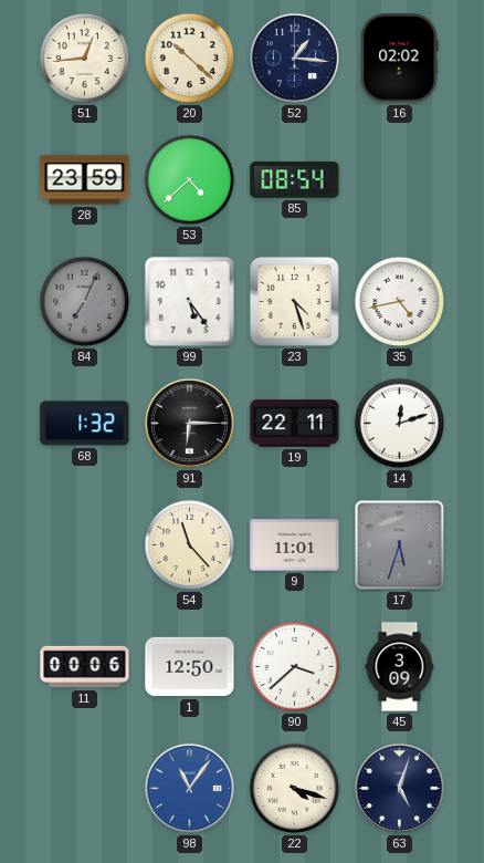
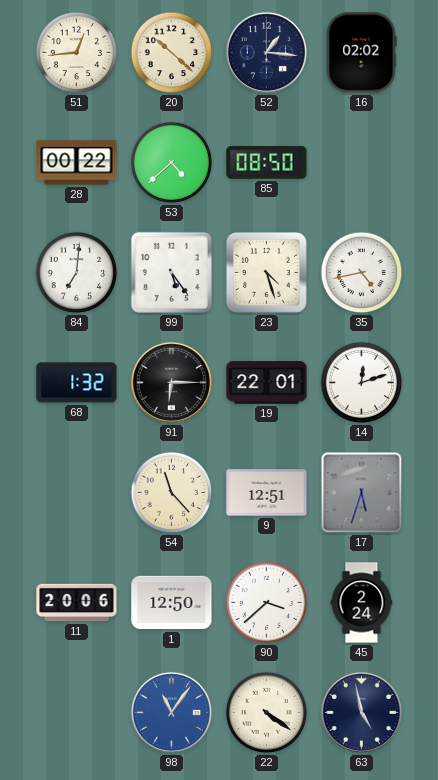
28: 23:59 -> 00:22 (77, 163)
85: 08:54 -> 08:50 (267, 163)
84: 7:04 -> 7:01 (77, 273)
84 dial: grey -> white (77, 273)
19: 22:11 -> 22:01 (267, 383)
9: 11:01 -> 12:51 (267, 493)
11: 00:06 -> 20:06 (77, 603)
45: 3:09 -> 2:24 (362, 603)
22: 4:18 -> 4:21 (267, 713)
63: 5:03 -> 4:58 (361, 712)
